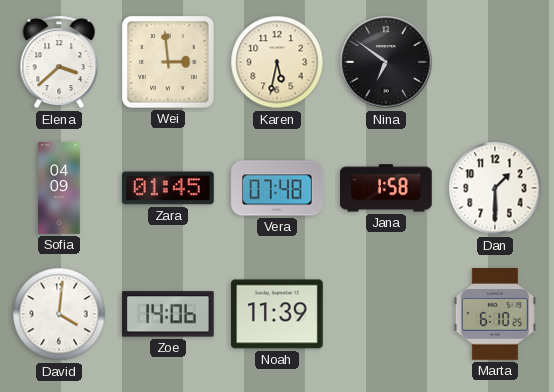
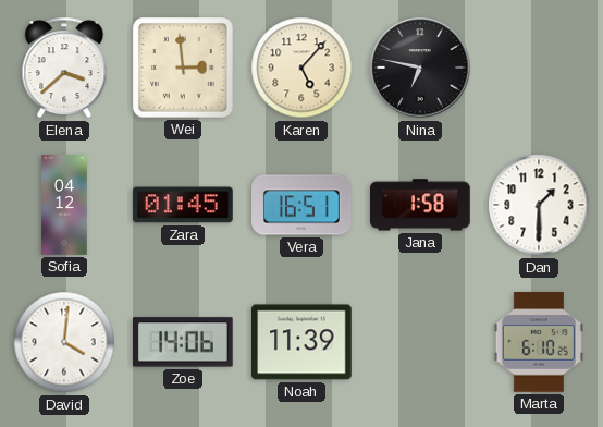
Karen: 5:32 -> 5:07 (301, 68)
Nina: 6:51 -> 6:47 (420, 68)
Sofia: 04:09 -> 04:12 (64, 205)
Vera: 07:48 -> 16:51 (301, 205)
